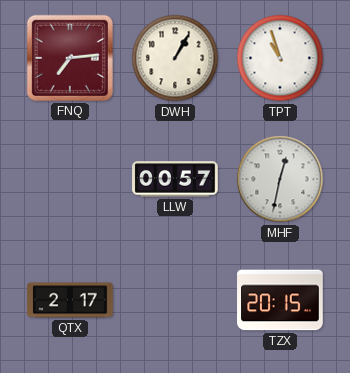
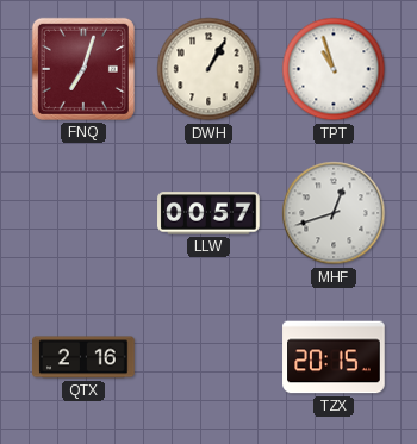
FNQ: 7:14 -> 7:03 (83, 69)
MHF: 12:32 -> 12:42 (334, 213)
QTX: 2:17 -> 2:16 (83, 357)
